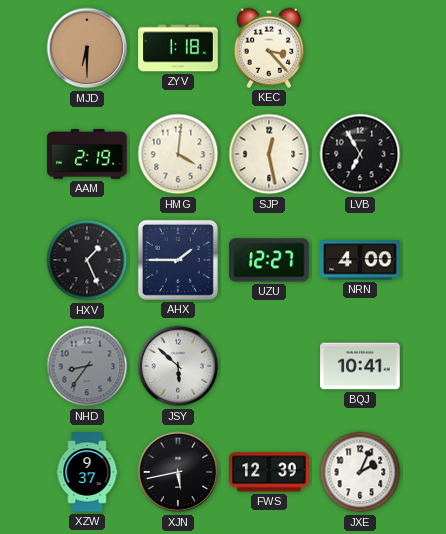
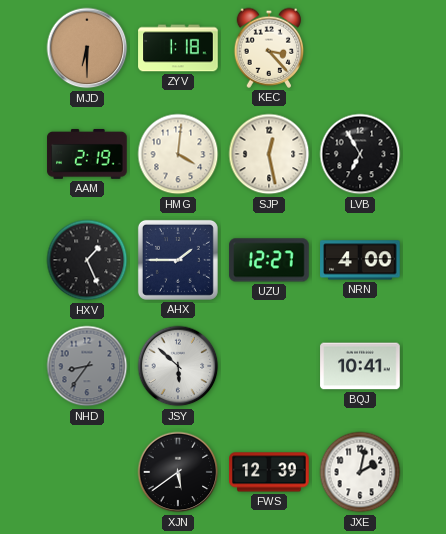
XZW: 9:37 -> none (87, 472)
XJN: 5:43 -> 5:39 (178, 472)
JXE: 2:04 -> 2:02 (360, 472)
